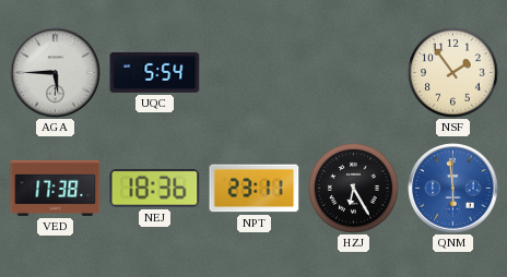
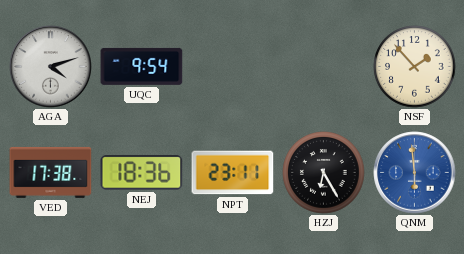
AGA: 5:45 -> 4:12 (51, 67)
UQC: 5:54 -> 9:54 (142, 66)
NSF: 1:54 -> 1:53 (415, 67)
